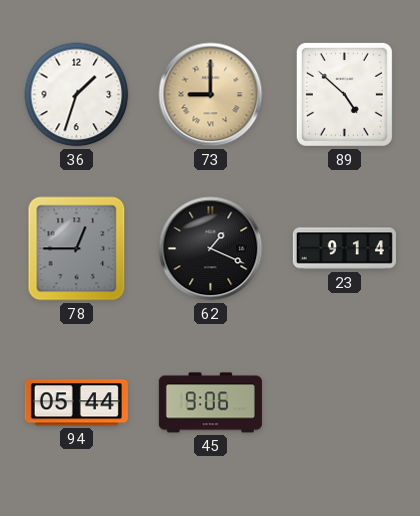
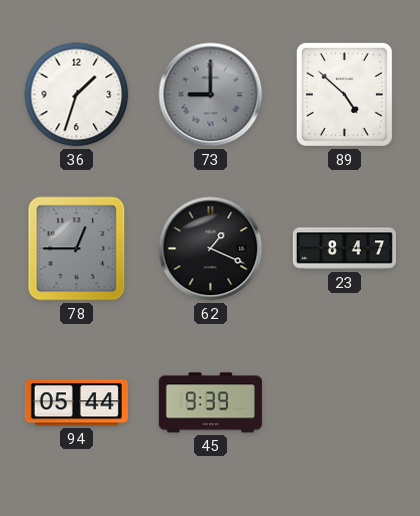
73 dial: champagne -> grey (211, 95)
23: 9:14 -> 8:47 (344, 249)
45: 9:06 -> 9:39 (210, 403)
